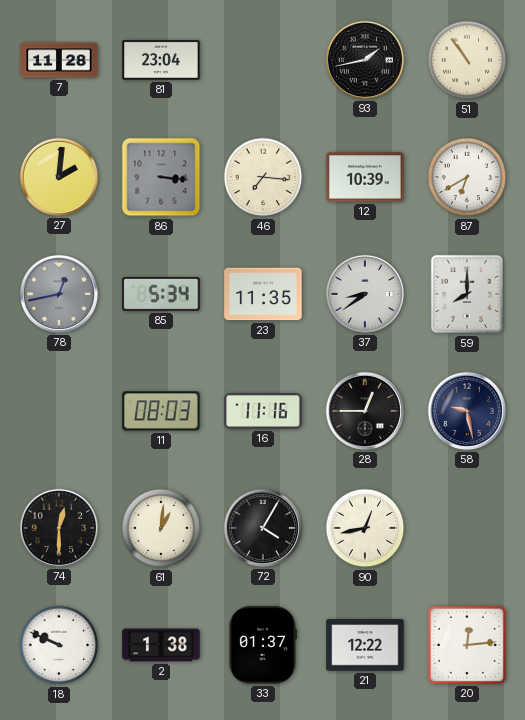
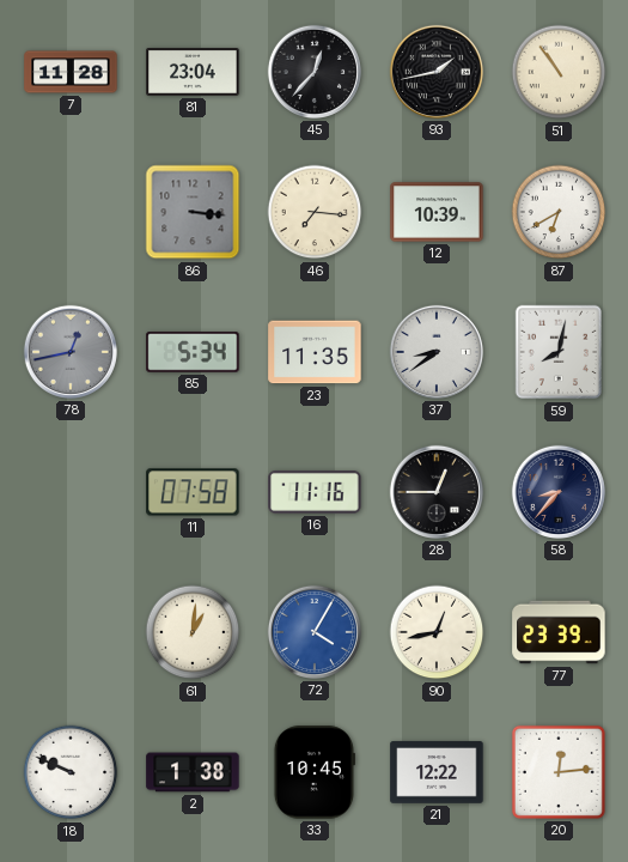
45: none -> 12:37 (315, 72)
27: 2:01 -> none (59, 177)
59: 8:00 -> 8:02 (559, 352)
11: 08:03 -> 07:58 (193, 492)
58: 9:28 -> 8:37 (559, 492)
74: 12:30 -> none (59, 528)
72 dial: black -> blue (315, 632)
77: none -> 23:39 (559, 632)
33: 01:37 -> 10:45 (315, 772)
